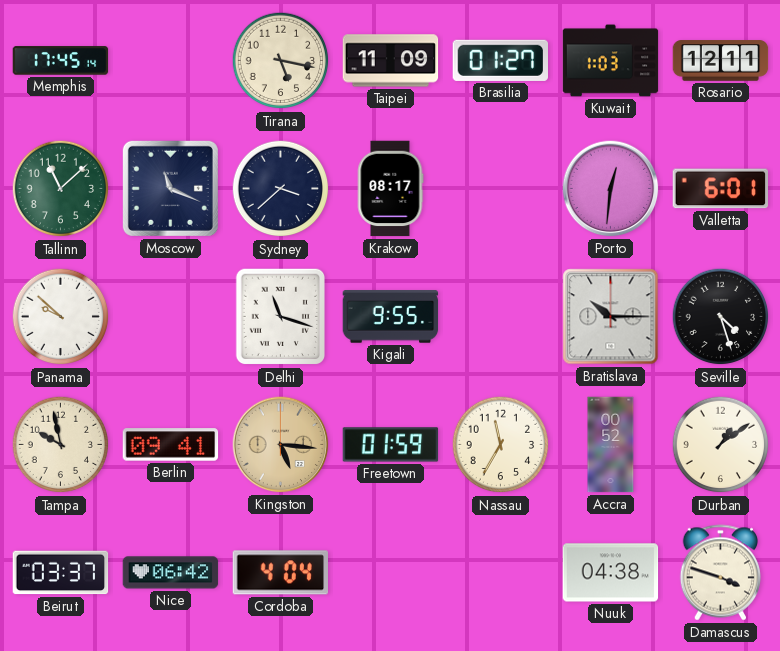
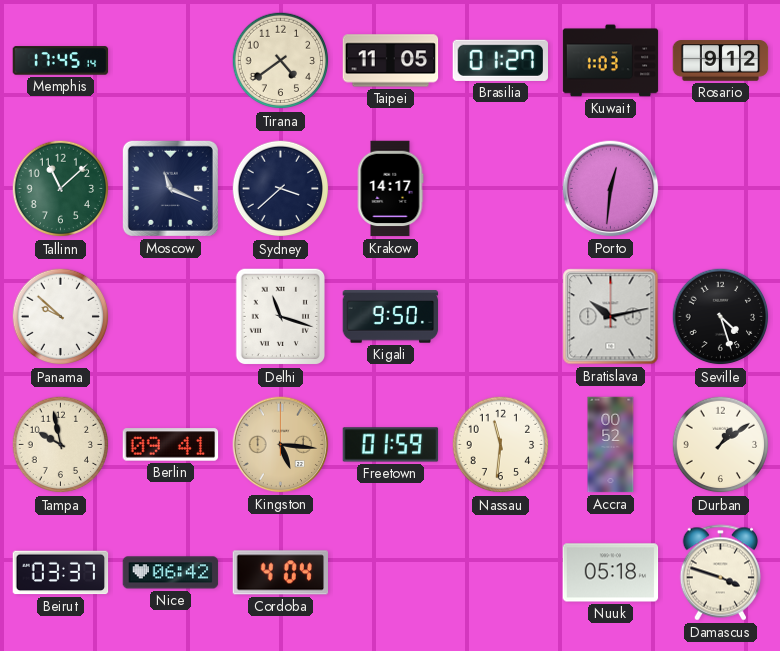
Tirana: 5:17 -> 4:39 (281, 61)
Taipei: 11:09 -> 11:05 (391, 61)
Rosario: 12:11 -> 9:12 (721, 61)
Krakow: 08:17 -> 14:17 (390, 189)
Valletta: 6:01 -> none (721, 189)
Kigali: 9:55 -> 9:50 (391, 317)
Bratislava: 10:15 -> 10:13 (611, 317)
Nassau: 11:35 -> 11:31 (501, 445)
Nuuk: 04:38 -> 05:18 (611, 573)
